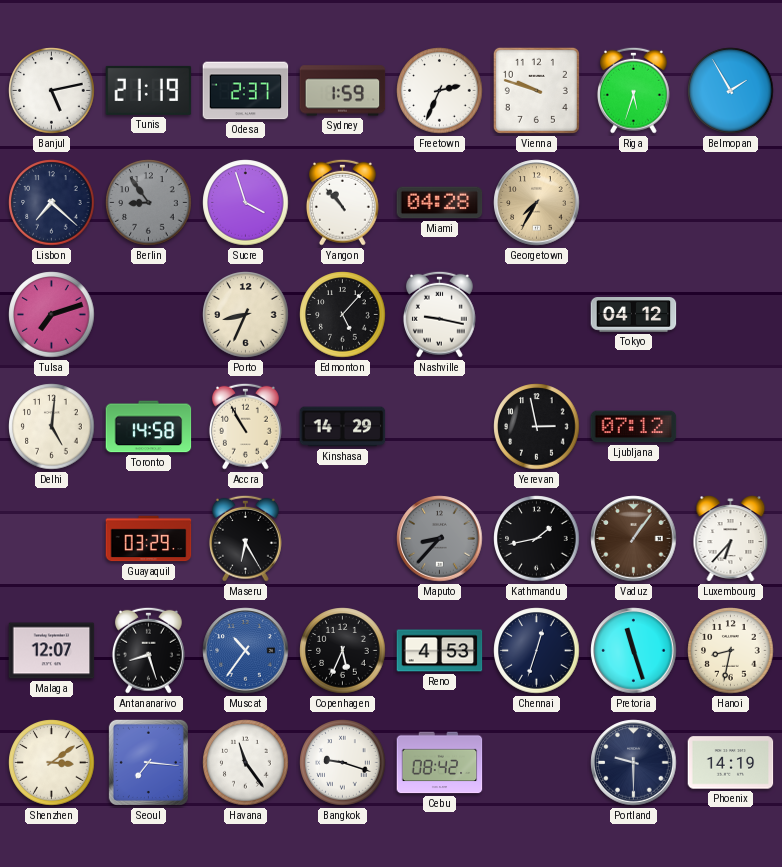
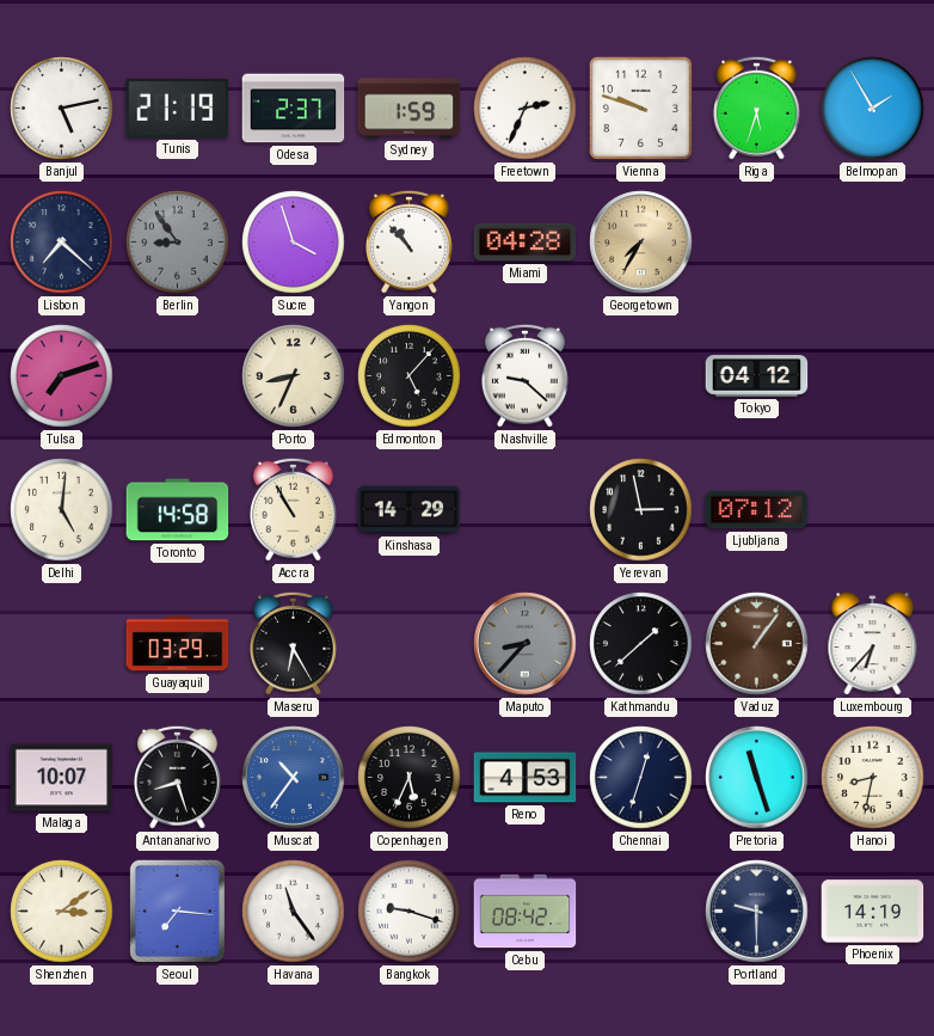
Nashville: 9:17 -> 9:22 (524, 375)
Kathmandu: 1:43 -> 1:38 (641, 644)
Malaga: 12:07 -> 10:07 (62, 778)
